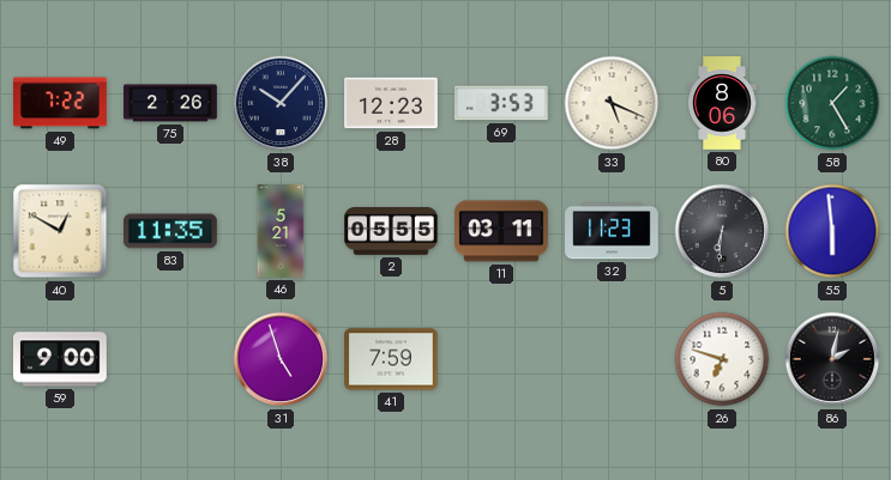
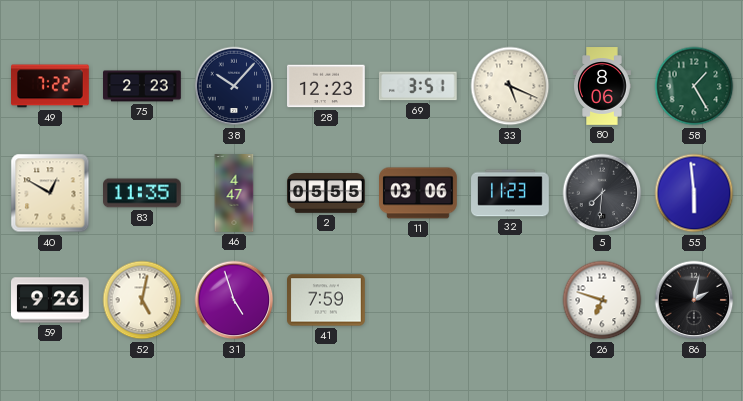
75: 2:26 -> 2:23 (143, 86)
69: 3:53 -> 3:51 (418, 86)
46: 5:21 -> 4:47 (234, 193)
11: 03:11 -> 03:06 (419, 193)
5: 6:31 -> 7:31 (602, 193)
59: 9:00 -> 9:26 (50, 300)
52: none -> 5:02 (142, 300)
